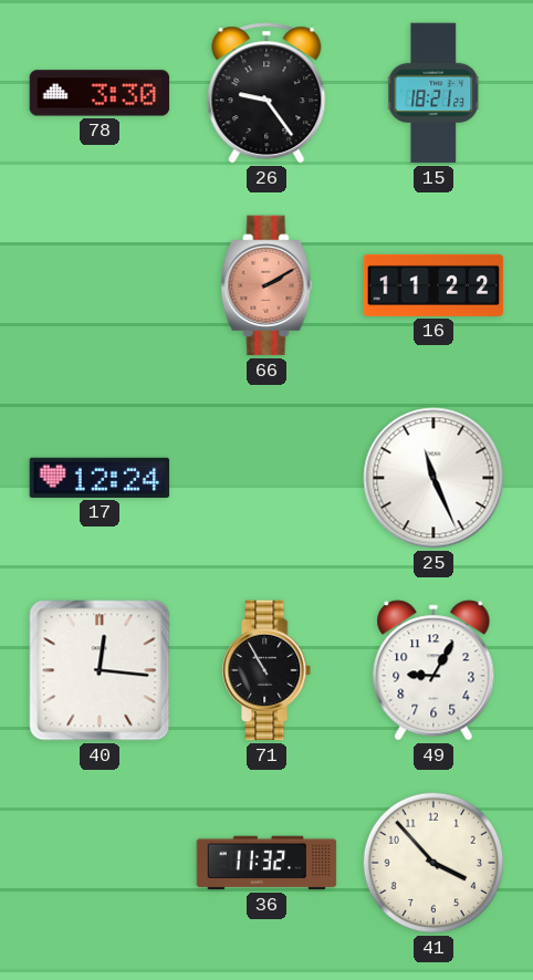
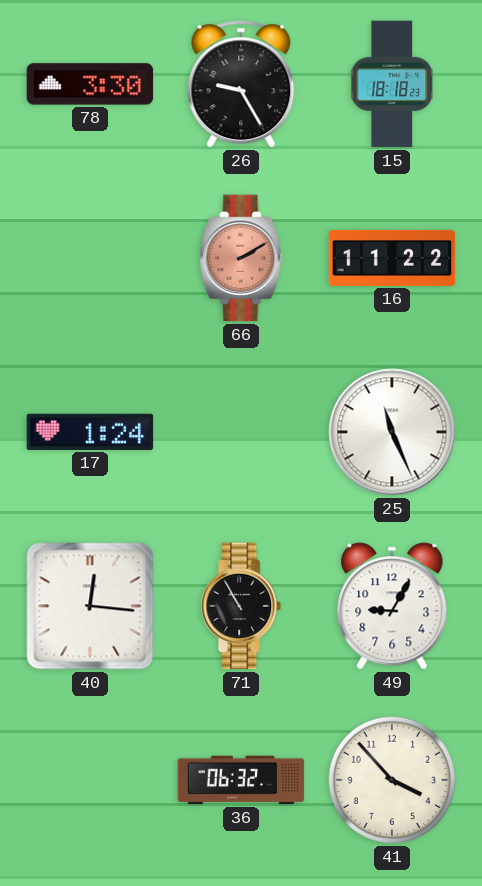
26: 9:24 -> 9:25 (241, 84)
15: 18:21 -> 18:18 (393, 84)
17: 12:24 -> 1:24 (90, 432)
36: 11:32 -> 06:32 (241, 780)
